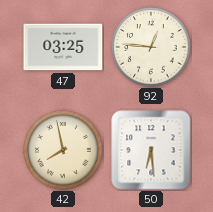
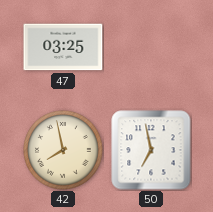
92: 12:46 -> none (151, 47)
50: 6:29 -> 6:58 (151, 150)
